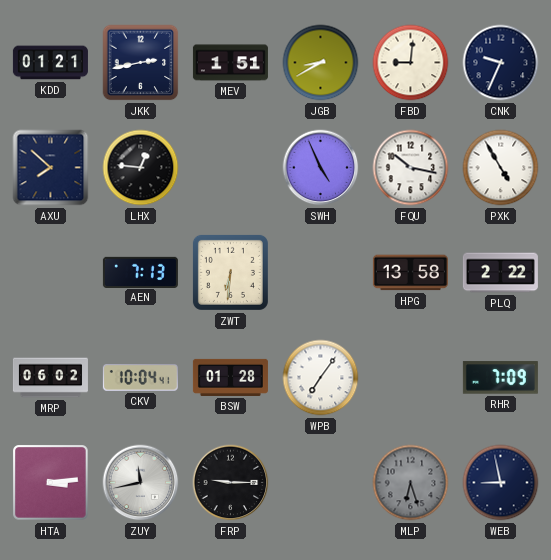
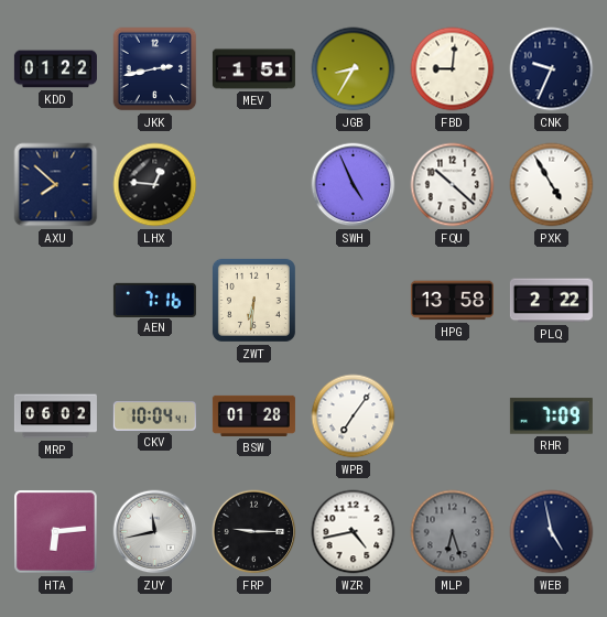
KDD: 01:21 -> 01:22 (55, 69)
JGB: 8:40 -> 8:35 (354, 69)
FQU: 10:17 -> 10:22 (453, 185)
AEN: 7:13 -> 7:16 (154, 300)
HTA: 3:14 -> 6:14 (56, 532)
WZR: none -> 4:43 (354, 532)
WEB: 8:58 -> 4:58 (552, 532)
